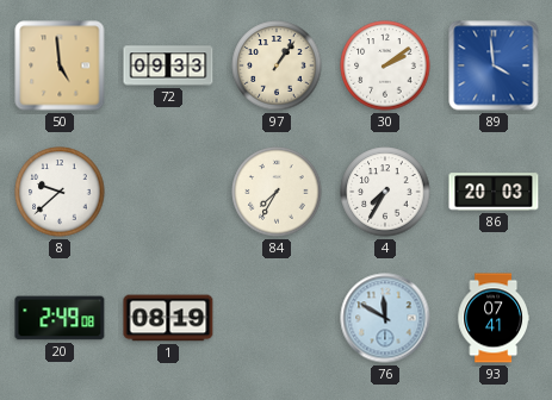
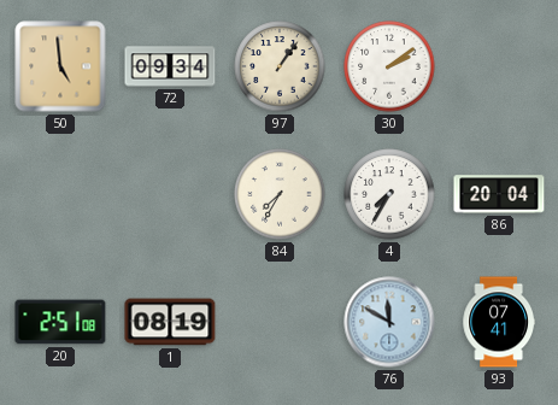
72: 09:33 -> 09:34 (170, 66)
89: 3:59 -> none (494, 65)
8: 9:38 -> none (60, 192)
86: 20:03 -> 20:04 (499, 194)
20: 2:49 -> 2:51 (60, 322)
